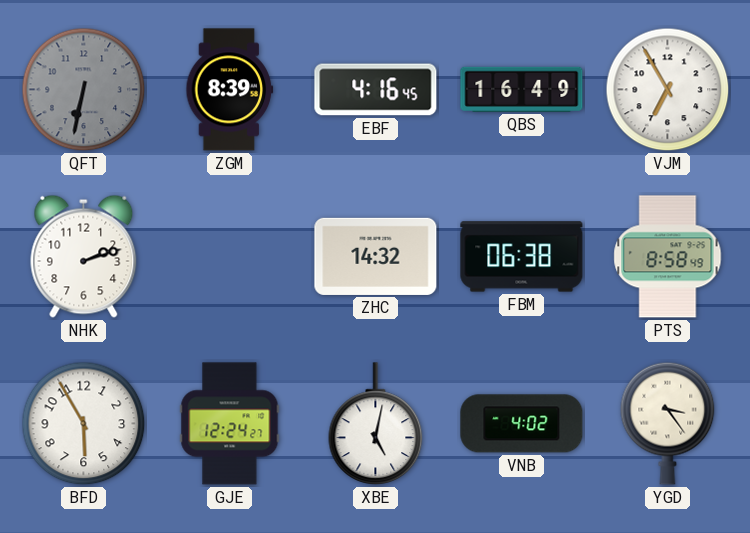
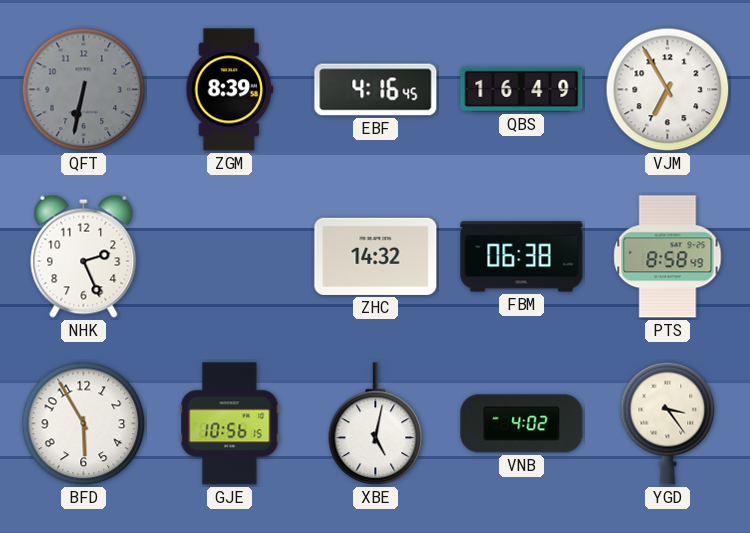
NHK: 2:12 -> 2:26 (84, 256)
GJE: 12:24 -> 10:56 (230, 424)
